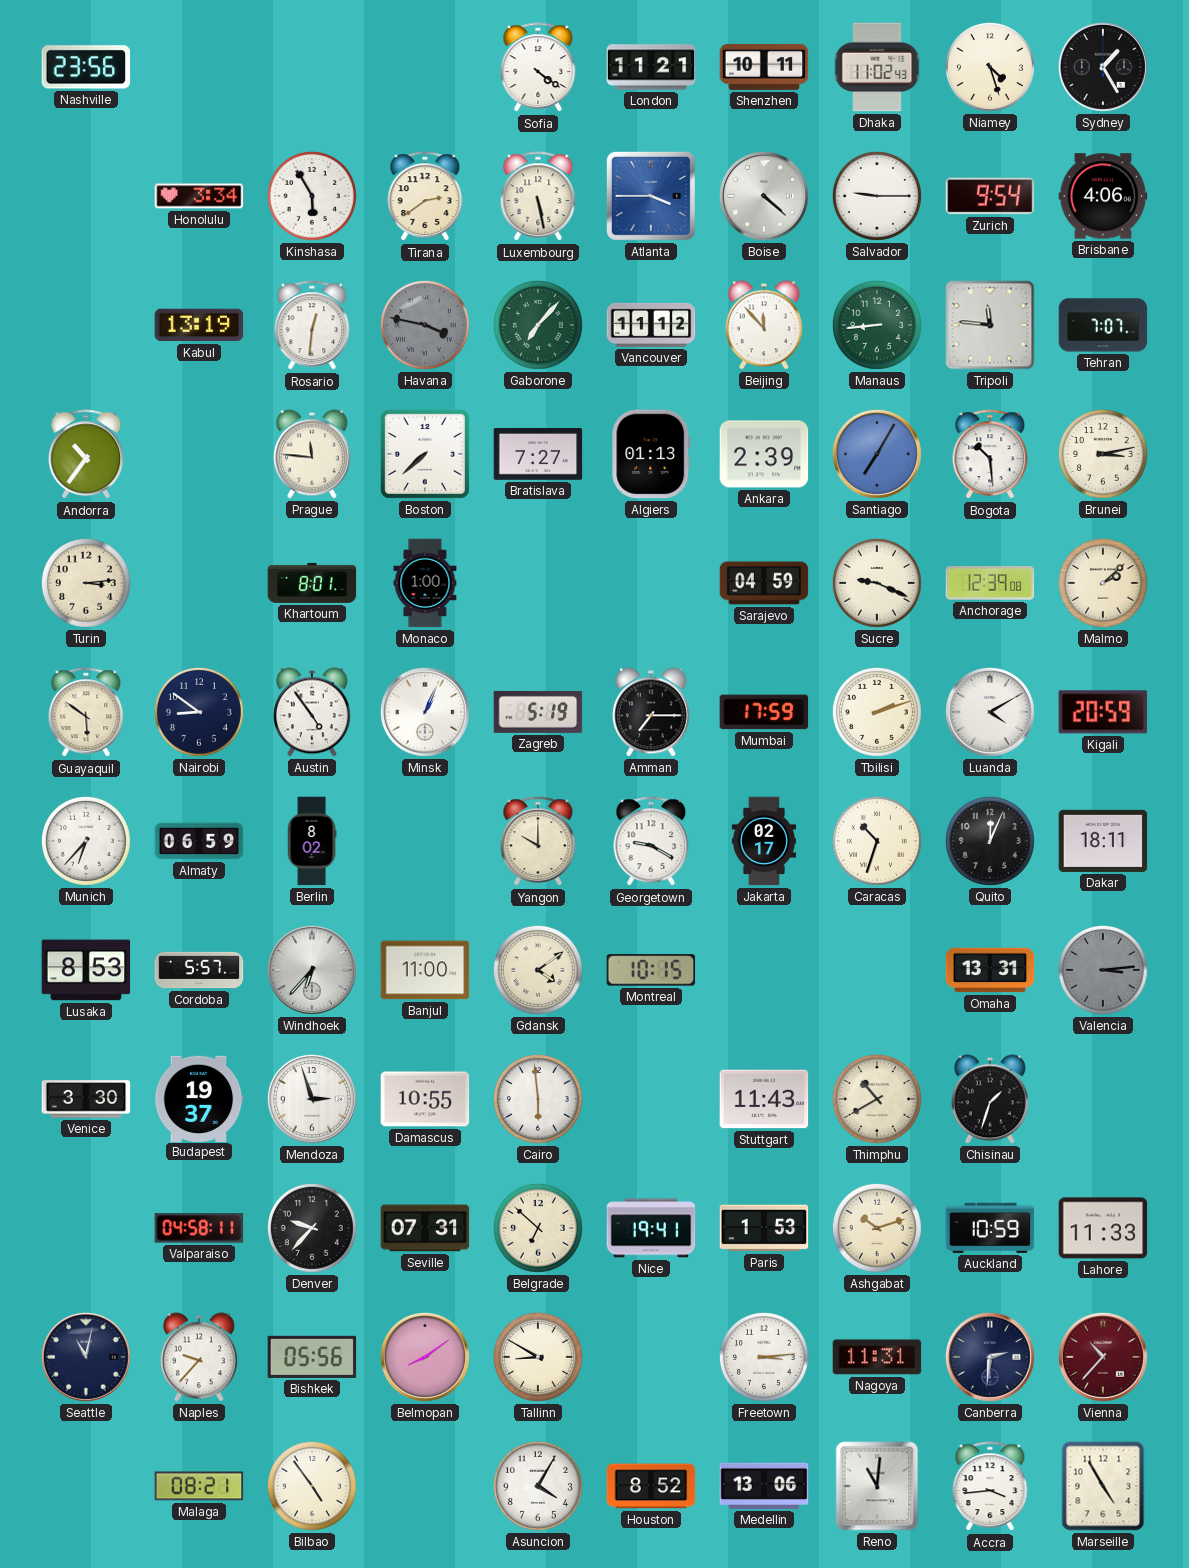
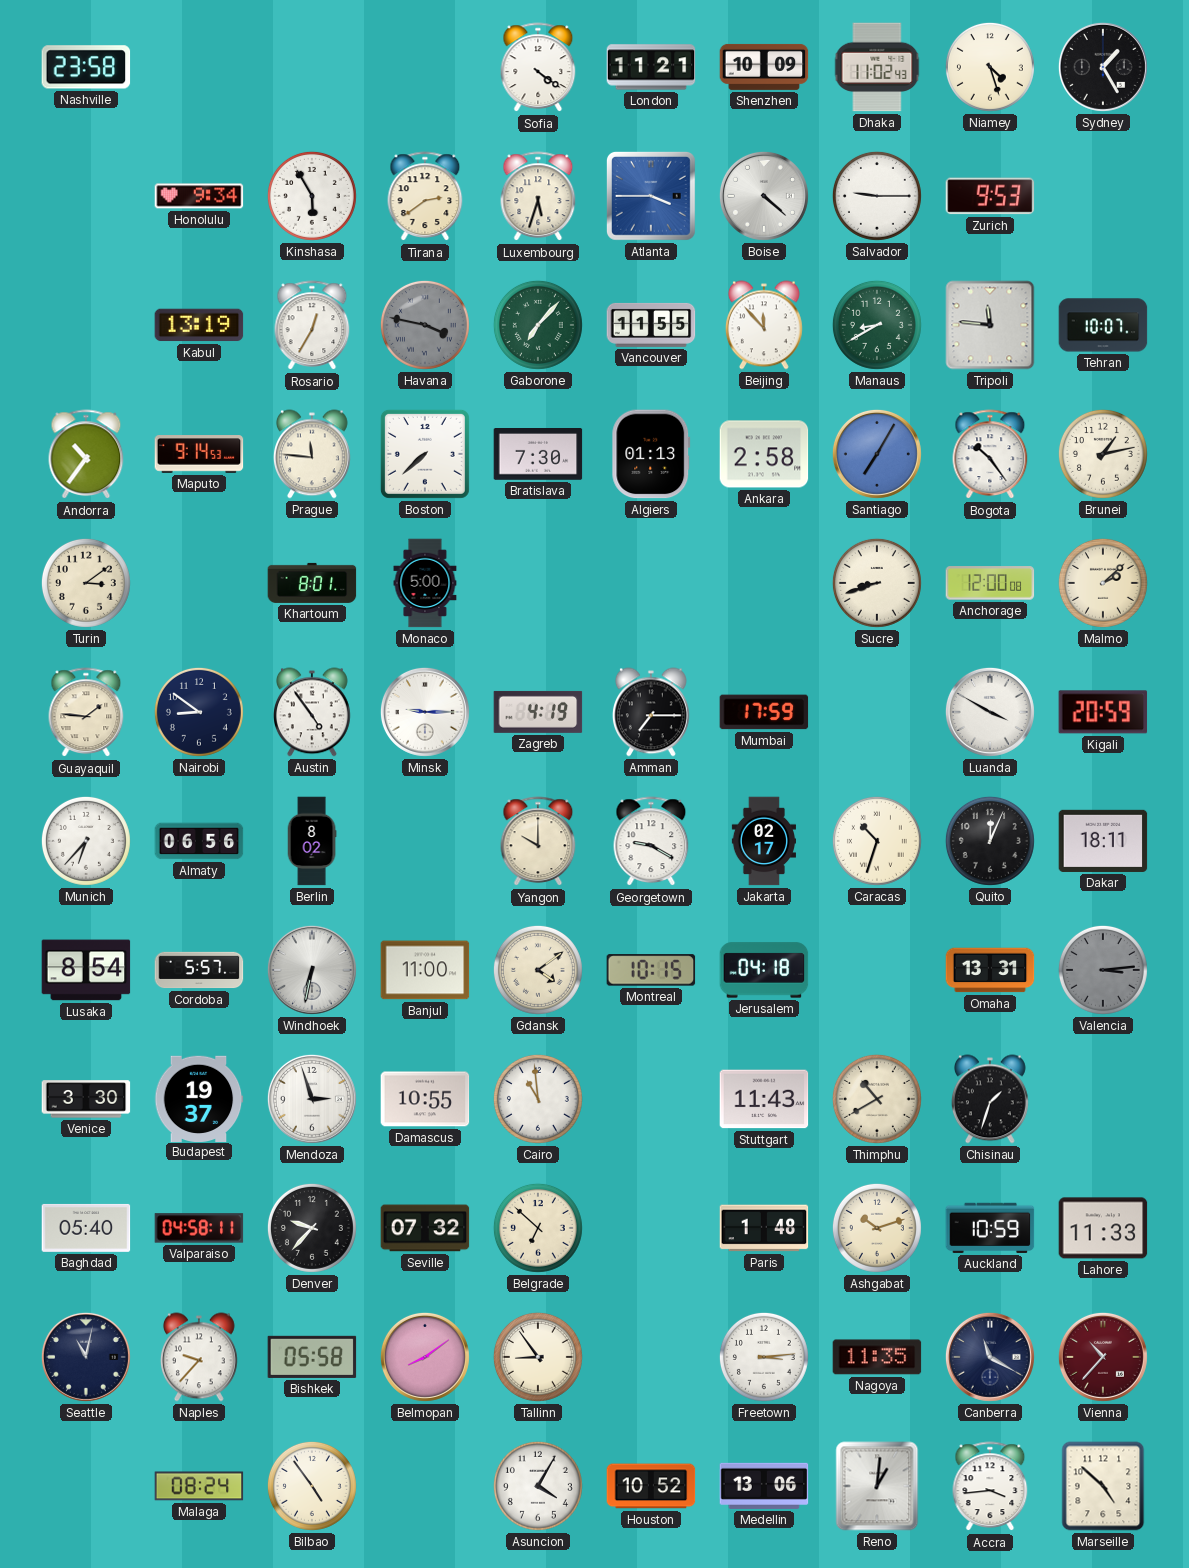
Nashville: 23:56 -> 23:58 (86, 67)
Shenzhen: 10:11 -> 10:09 (764, 67)
Honolulu: 3:34 -> 9:34 (199, 196)
Luxembourg: 5:28 -> 5:33 (538, 197)
Zurich: 9:54 -> 9:53 (990, 196)
Brisbane: 4:06 -> none (1103, 196)
Rosario: 12:31 -> 12:35 (312, 326)
Vancouver: 11:12 -> 11:55 (651, 325)
Manaus: 8:44 -> 8:40 (877, 325)
Tehran: 7:07 -> 10:07 (1103, 325)
Maputo: none -> 9:14 (199, 455)
Bratislava: 7:27 -> 7:30 (538, 455)
Ankara: 2:39 -> 2:58 (764, 454)
Bogota: 10:29 -> 10:24 (990, 455)
Brunei: 3:13 -> 1:13 (1103, 454)
Turin: 3:14 -> 3:09 (86, 583)
Monaco: 1:00 -> 5:00 (425, 583)
Sarajevo: 04:59 -> none (764, 583)
Sucre: 9:19 -> 8:42 (877, 583)
Anchorage: 12:39 -> 12:00 (990, 583)
Guayaquil: 5:51 -> 1:46 (86, 713)
Minsk: 1:04 -> 9:15 (425, 712)
Zagreb: 5:19 -> 4:19 (538, 712)
Tbilisi: 2:12 -> none (877, 712)
Luanda: 4:10 -> 3:50 (990, 712)
Almaty: 06:59 -> 06:56 (199, 841)
Lusaka: 8:53 -> 8:54 (86, 970)
Windhoek: 6:37 -> 6:32 (312, 970)
Jerusalem: none -> 04:18 (764, 970)
Cairo: 5:59 -> 10:59 (538, 1099)
Baghdad: none -> 05:40 (86, 1228)
Seville: 07:31 -> 07:32 (425, 1228)
Nice: 19:41 -> none (651, 1228)
Paris: 1:53 -> 1:48 (764, 1228)
Bishkek: 05:56 -> 05:58 (312, 1357)
Tallinn: 8:50 -> 8:54 (538, 1357)
Nagoya: 11:31 -> 11:35 (877, 1357)
Canberra: 2:31 -> 11:20 (990, 1357)
Malaga: 08:21 -> 08:24 (199, 1486)
Houston: 8:52 -> 10:52 (651, 1486)
Reno: 11:01 -> 1:01 (877, 1486)
Marseille: 4:55 -> 4:52 (1103, 1486)
